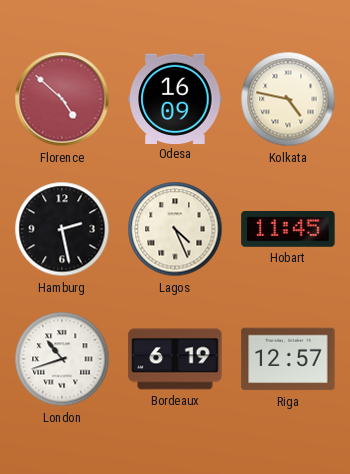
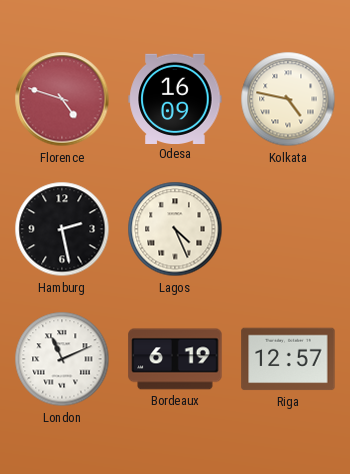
Florence: 4:52 -> 4:48 (62, 99)
Hobart: 11:45 -> none (288, 229)
London: 10:42 -> 11:11 (62, 359)
